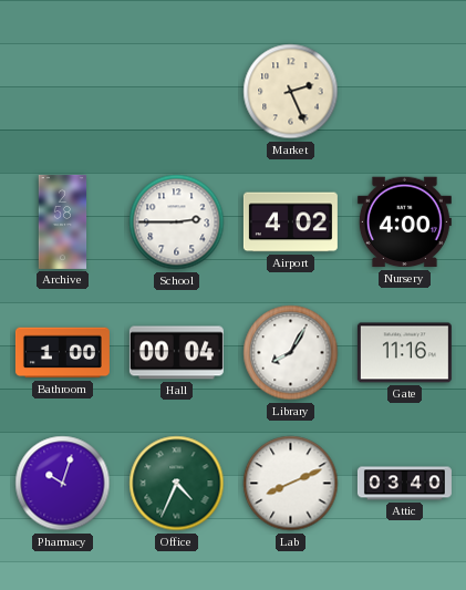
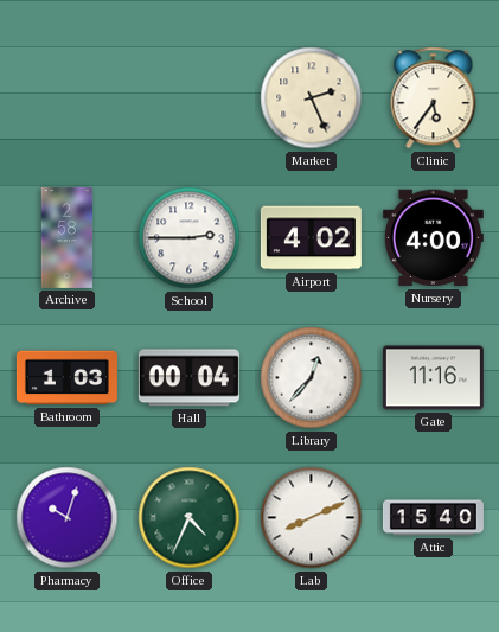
Clinic: none -> 5:36 (434, 98)
Bathroom: 1:00 -> 1:03 (66, 378)
Library: 8:05 -> 12:37 (312, 378)
Attic: 03:40 -> 15:40 (433, 518)
